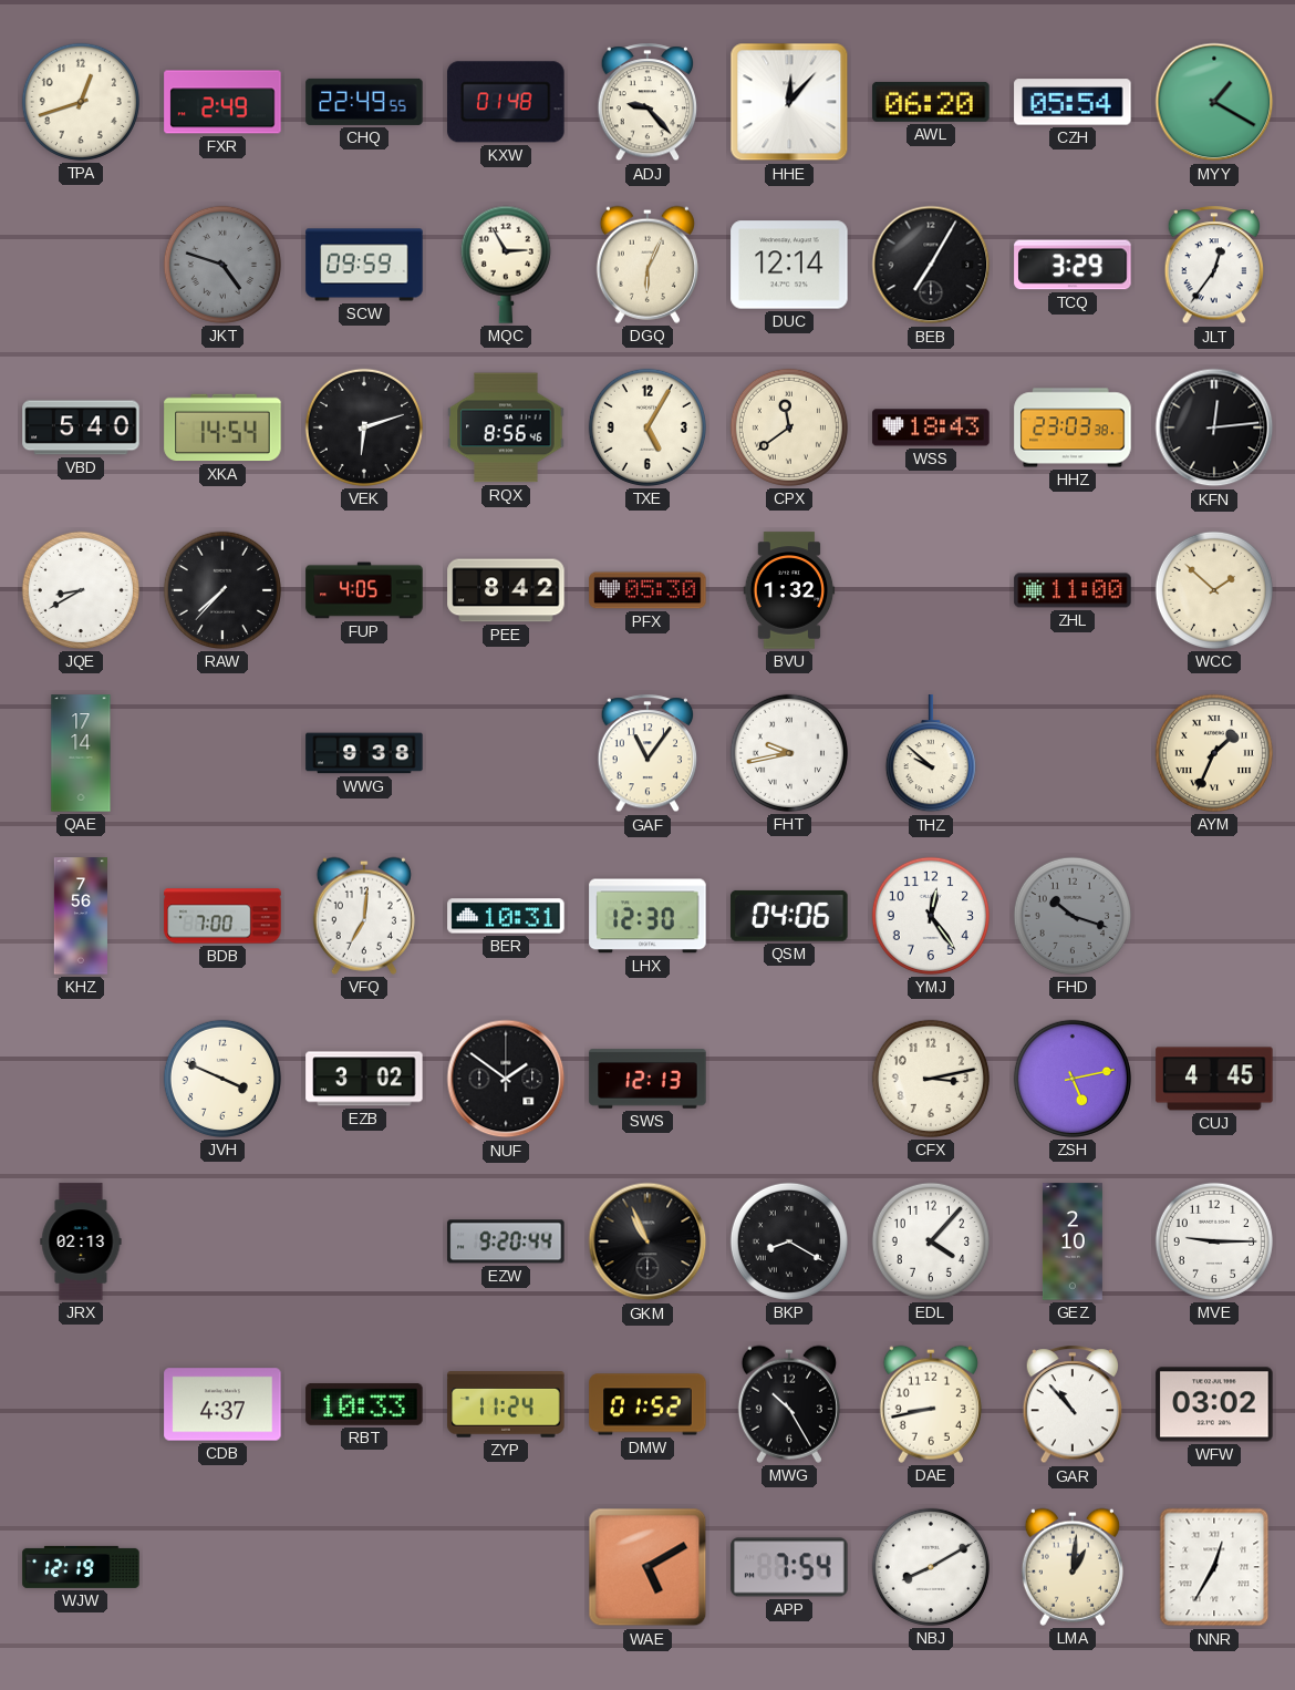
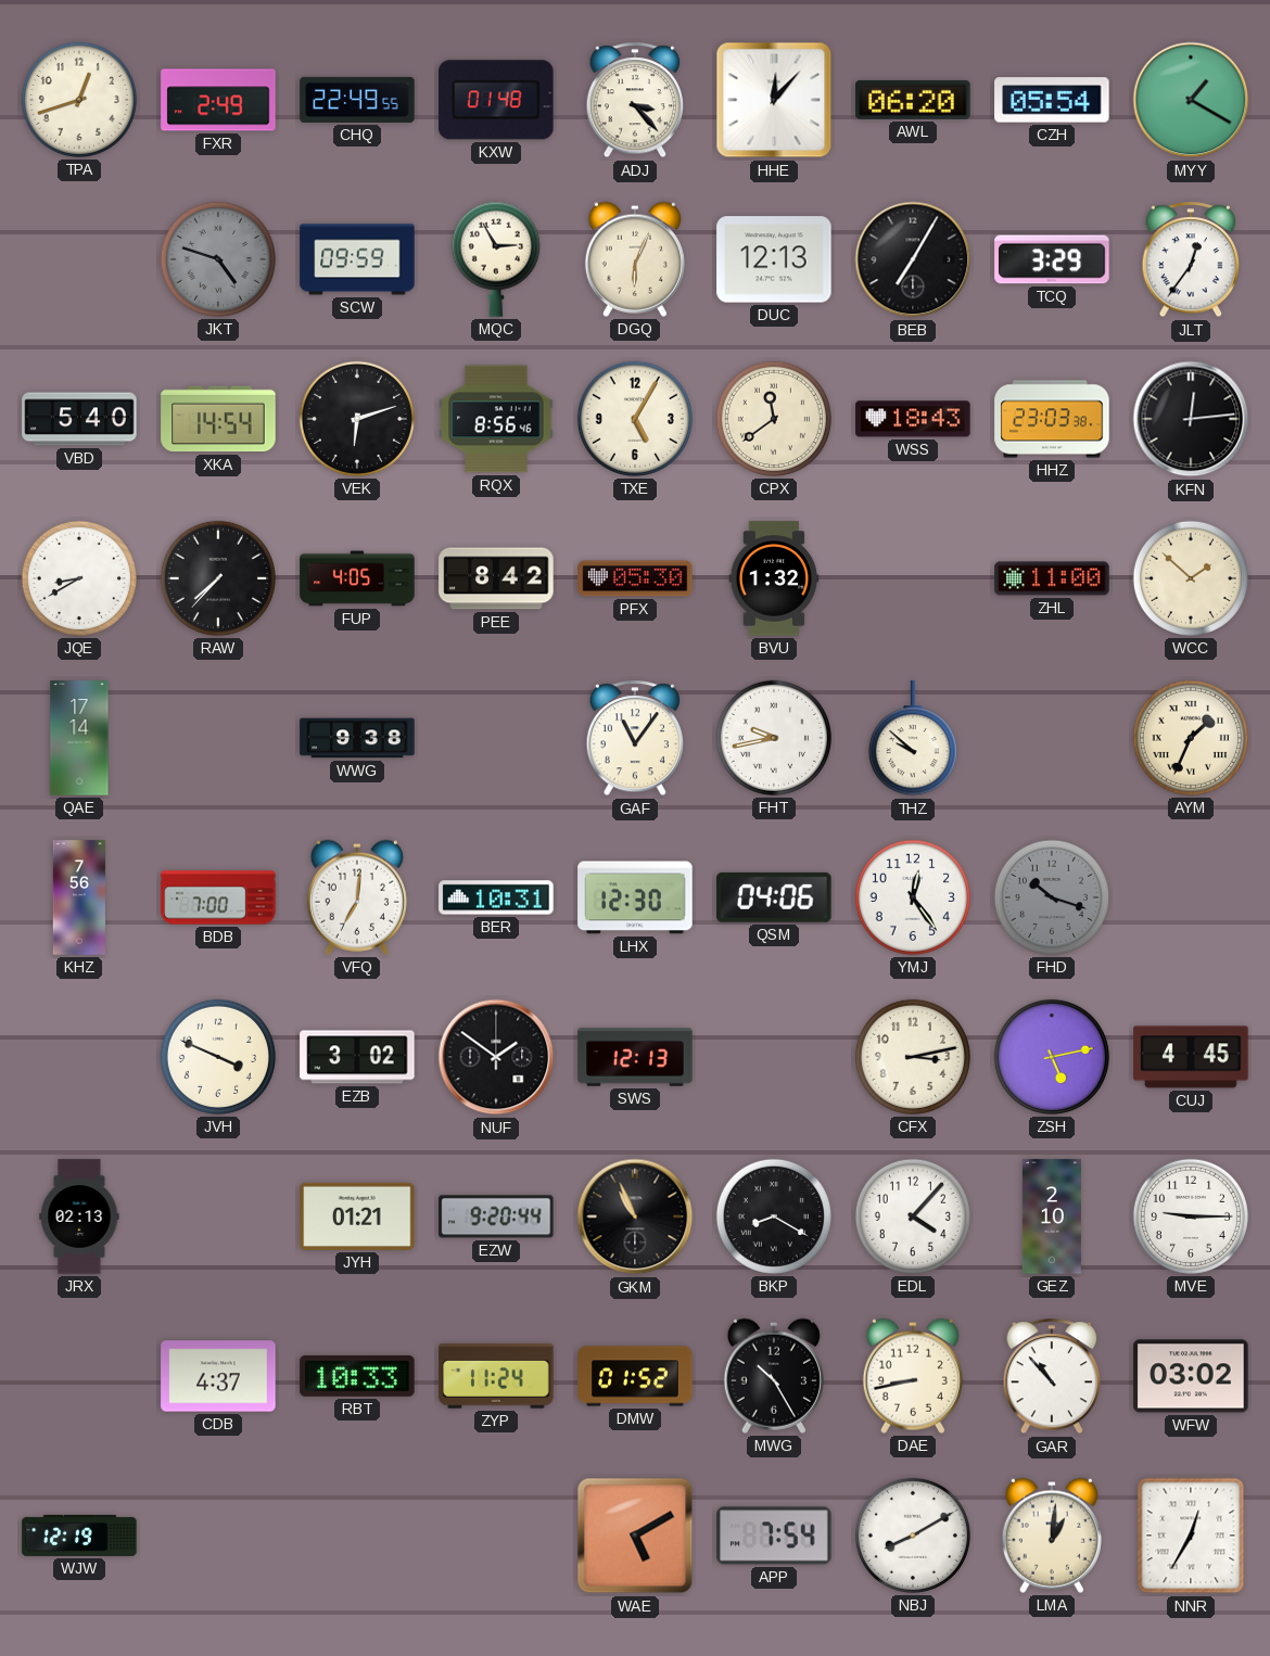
ADJ: 9:23 -> 3:23 (635, 101)
DUC: 12:14 -> 12:13 (774, 259)
JYH: none -> 01:21 (357, 1216)
